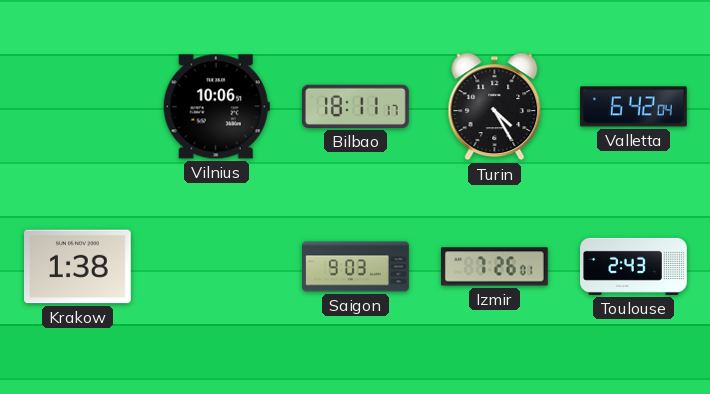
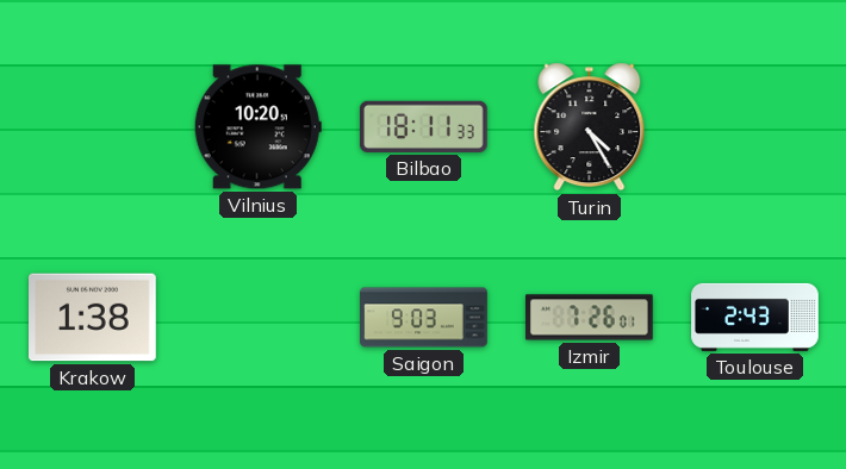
Vilnius: 10:06 -> 10:20 (257, 127)
Bilbao: 18:11:17 -> 18:11:33 (423, 126)
Valletta: 6:42 -> none (634, 107)
